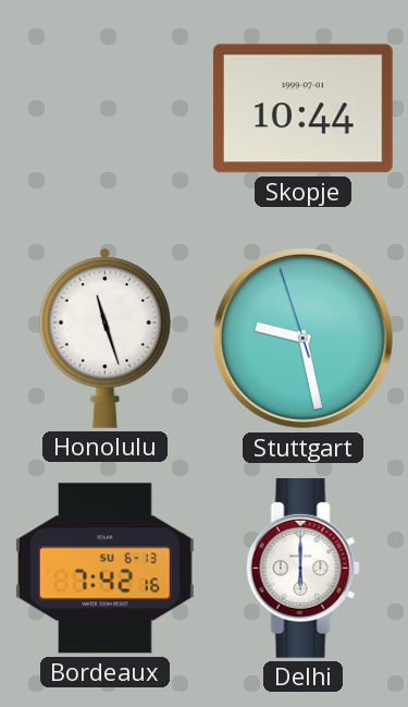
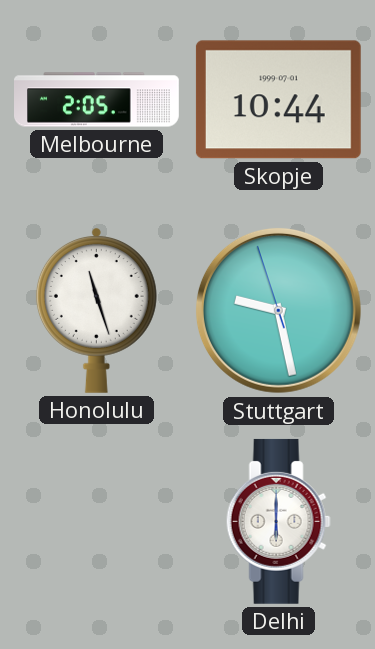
Melbourne: none -> 2:05 (97, 100)
Bordeaux: 7:42 -> none (104, 569)
